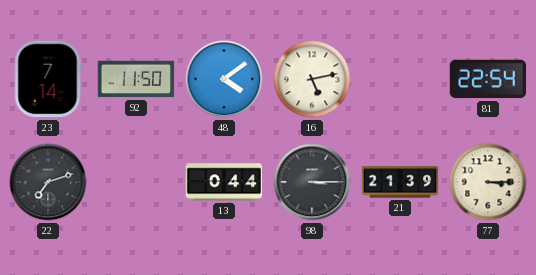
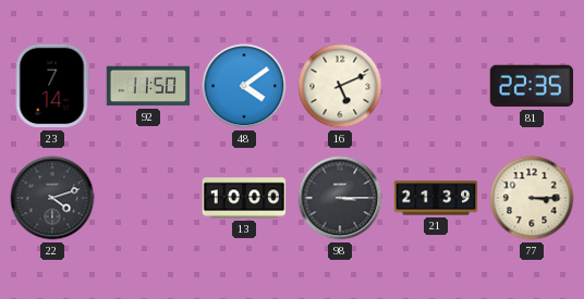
16: 5:13 -> 5:11 (340, 86)
81: 22:54 -> 22:35 (532, 86)
22: 7:12 -> 4:12 (52, 198)
13: 0:44 -> 10:00 (244, 198)
